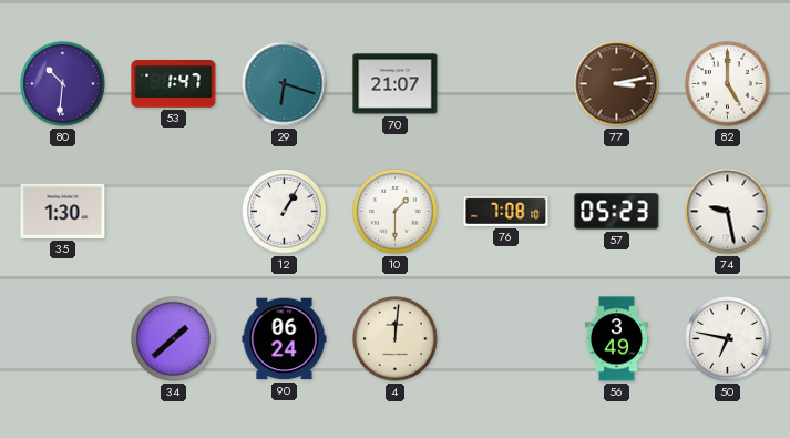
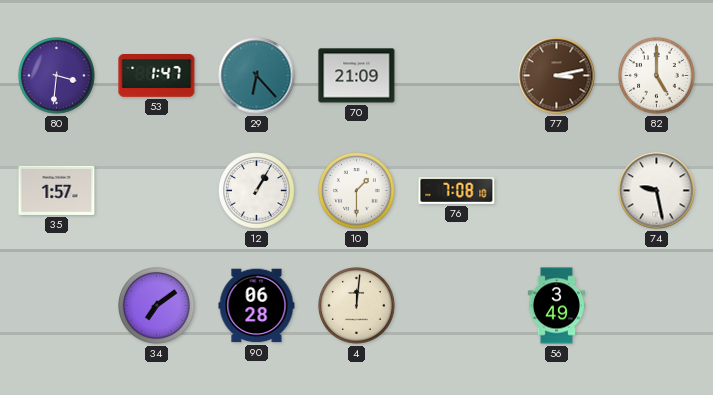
80: 10:31 -> 3:31 (57, 76)
29: 6:18 -> 6:23 (257, 76)
70: 21:07 -> 21:09 (357, 76)
35: 1:30 -> 1:57 (57, 190)
57: 05:23 -> none (617, 212)
34: 1:38 -> 7:09 (157, 306)
90: 06:24 -> 06:28 (257, 306)
50: 6:47 -> none (728, 339)
